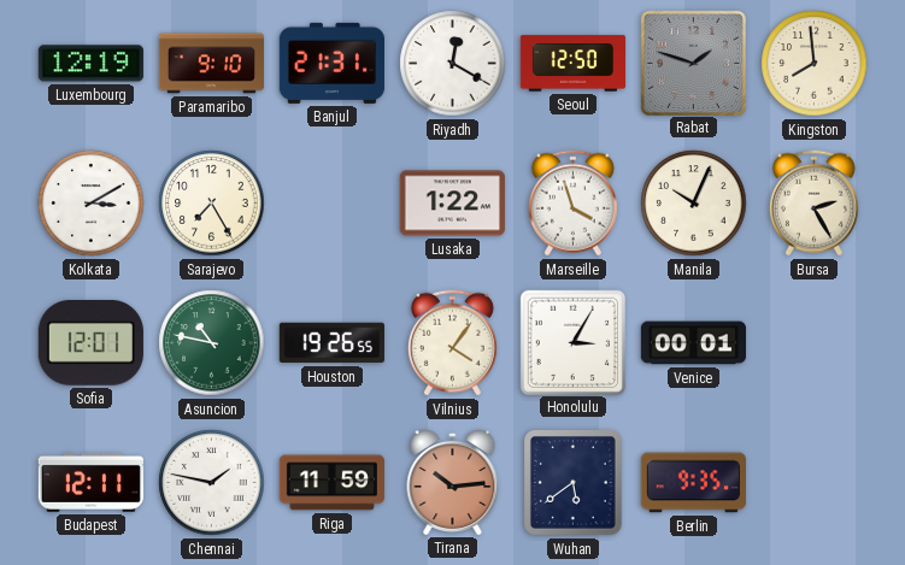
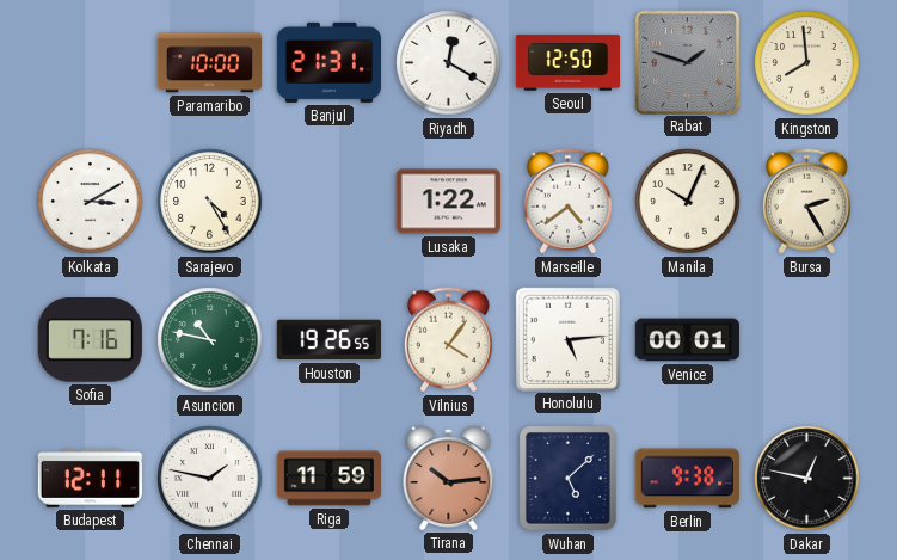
Luxembourg: 12:19 -> none (90, 64)
Paramaribo: 9:10 -> 10:00 (209, 63)
Sarajevo: 7:25 -> 4:25 (210, 202)
Marseille: 3:57 -> 4:39 (567, 202)
Sofia: 12:01 -> 7:16 (90, 340)
Honolulu: 3:05 -> 5:14 (567, 339)
Wuhan: 5:39 -> 5:08 (569, 479)
Berlin: 9:35 -> 9:38 (687, 479)
Dakar: none -> 12:47 (807, 479)
